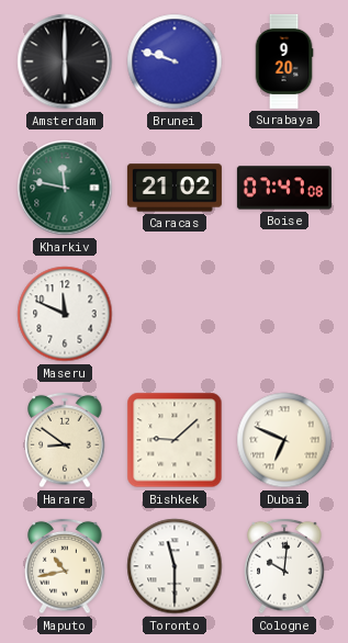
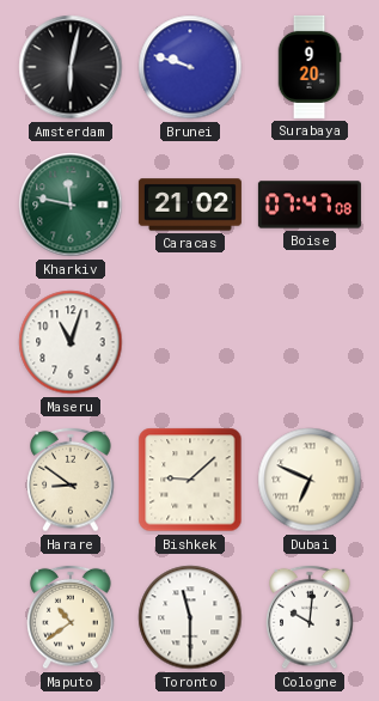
Amsterdam: 6:00 -> 6:02 (71, 67)
Maseru: 11:49 -> 11:03 (71, 342)
Maputo: 10:43 -> 10:39 (71, 617)
